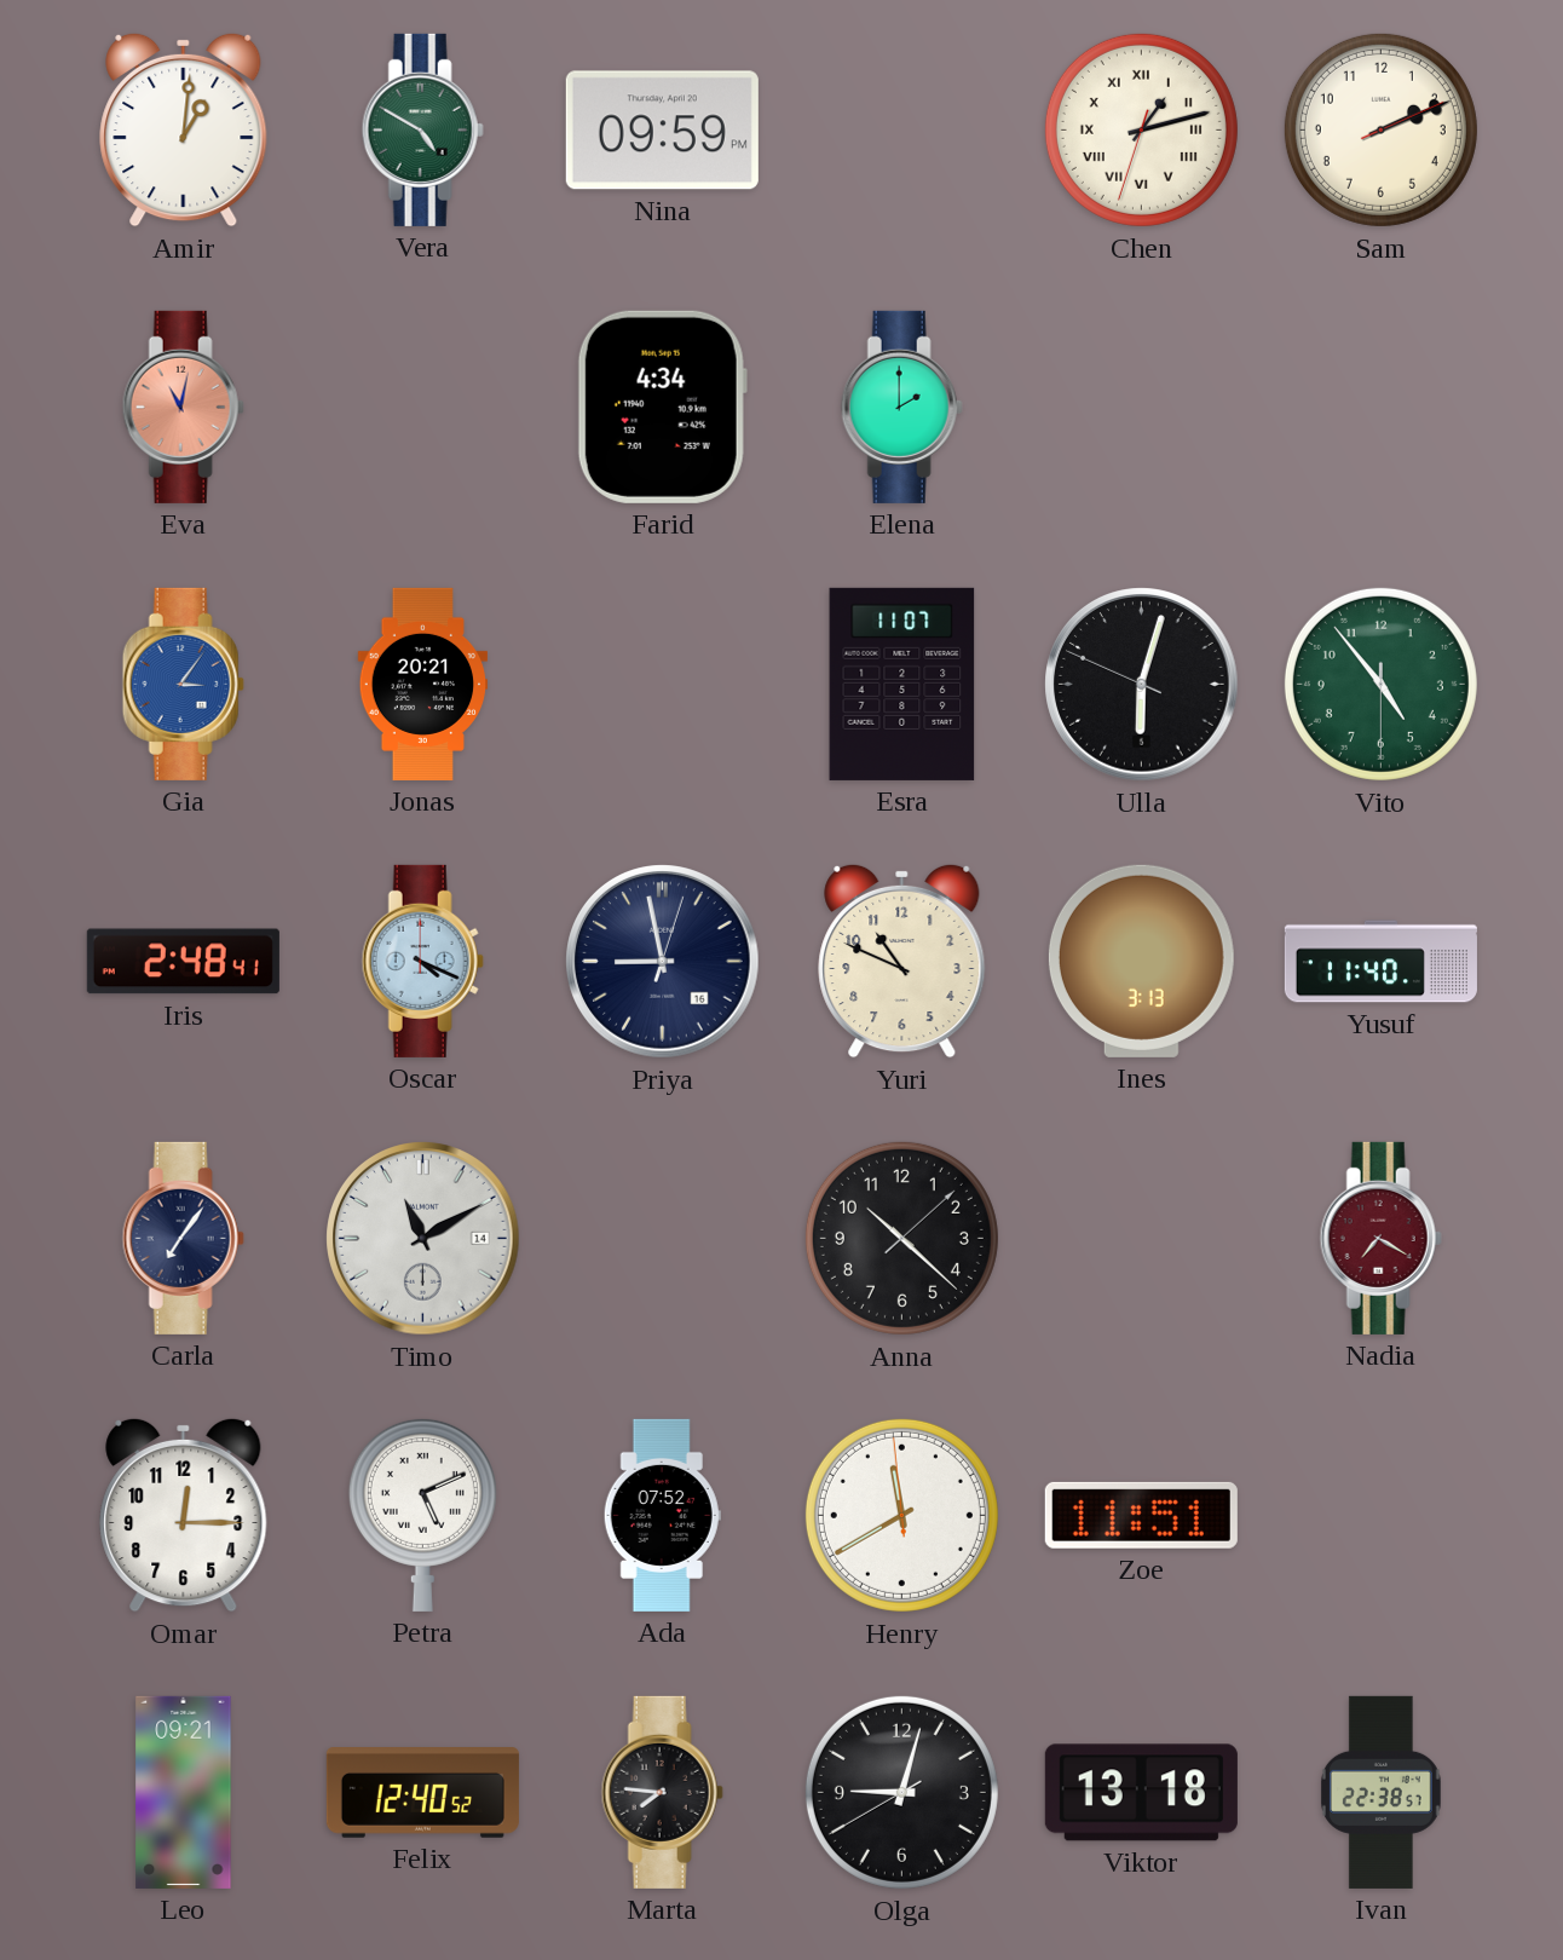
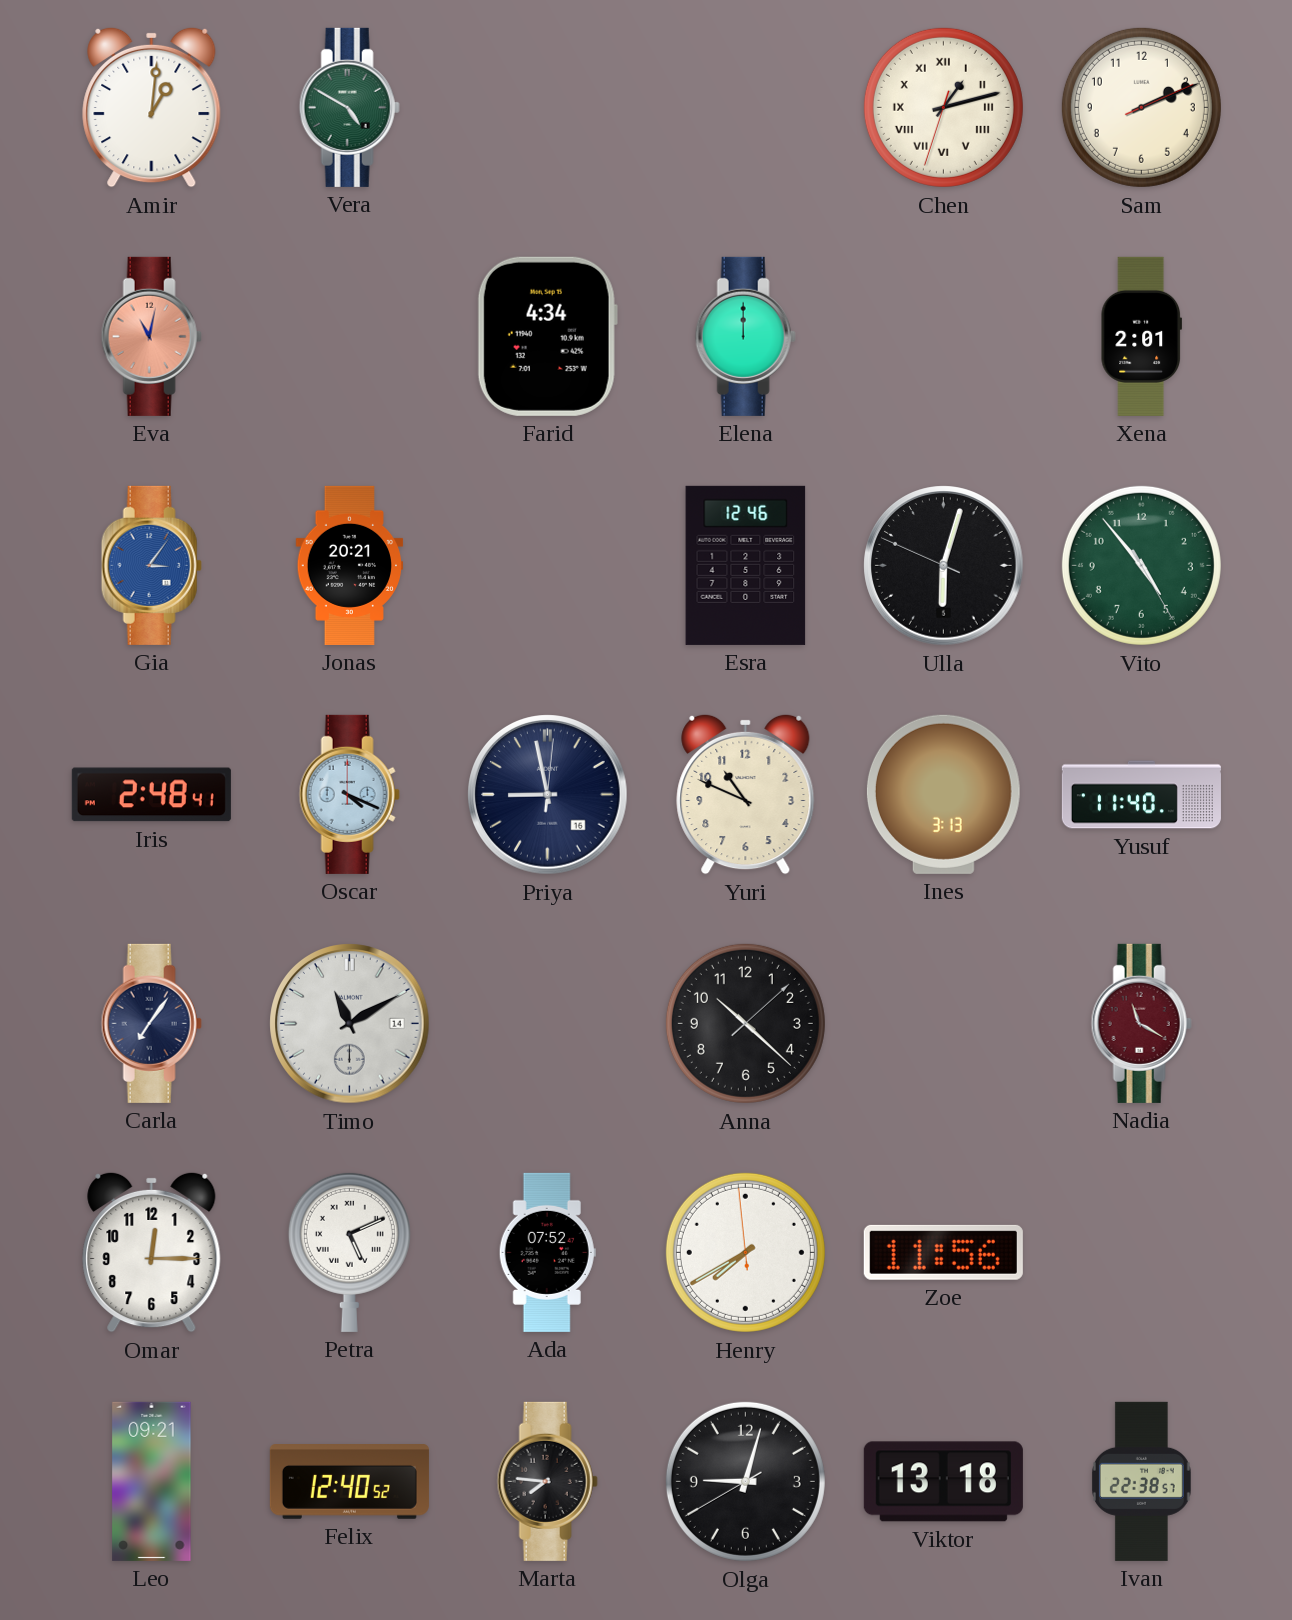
Nina: 09:59 -> none (662, 131)
Elena: 2:00 -> 12:00 (745, 336)
Xena: none -> 2:01 (1141, 336)
Esra: 11:07 -> 12:46 (746, 565)
Vito: 4:53:30 -> 4:53:25 (1141, 565)
Priya: 8:58:03 -> 8:58:01 (548, 795)
Nadia: 7:20 -> 11:20 (1141, 1023)
Henry: 11:39 -> 7:39 (745, 1252)
Zoe: 11:51 -> 11:56 (943, 1252)
